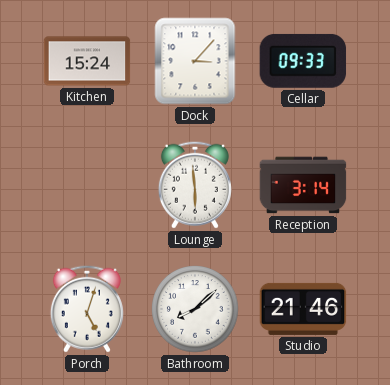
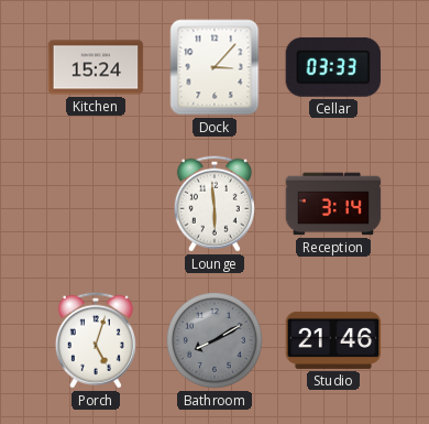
Cellar: 09:33 -> 03:33 (333, 67)
Bathroom: 8:08 -> 8:10 (215, 340)
Bathroom dial: white -> grey (215, 340)
